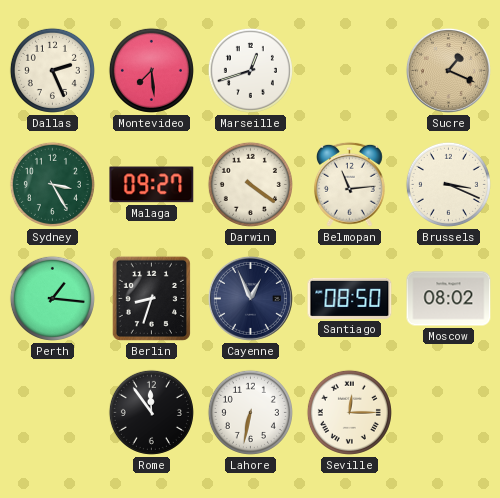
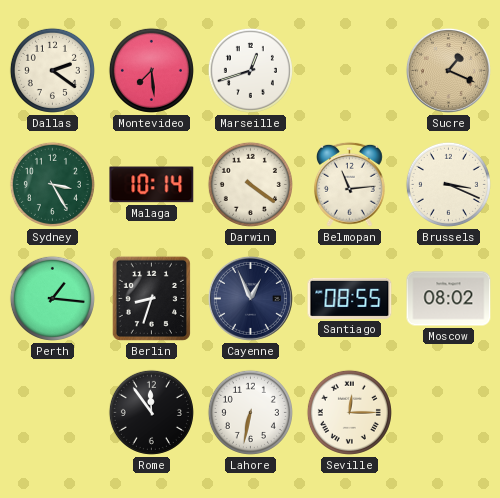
Dallas: 2:26 -> 2:21 (52, 70)
Malaga: 09:27 -> 10:14 (152, 185)
Santiago: 08:50 -> 08:55 (350, 298)
